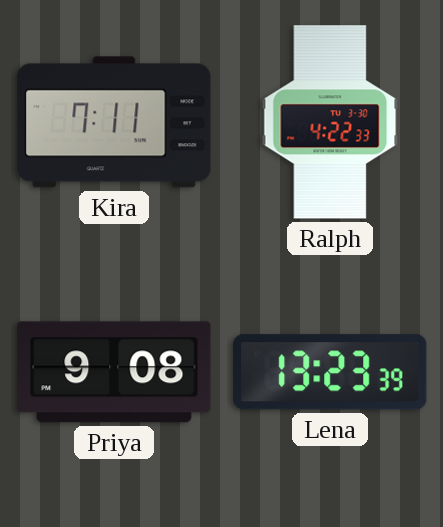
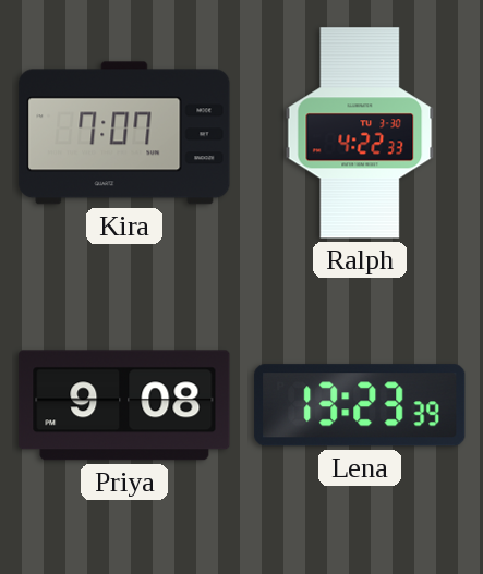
Kira: 7:11 -> 7:07 (124, 133)
